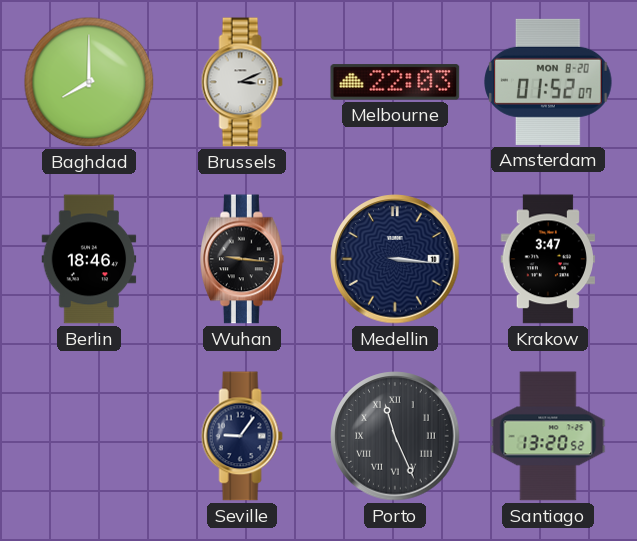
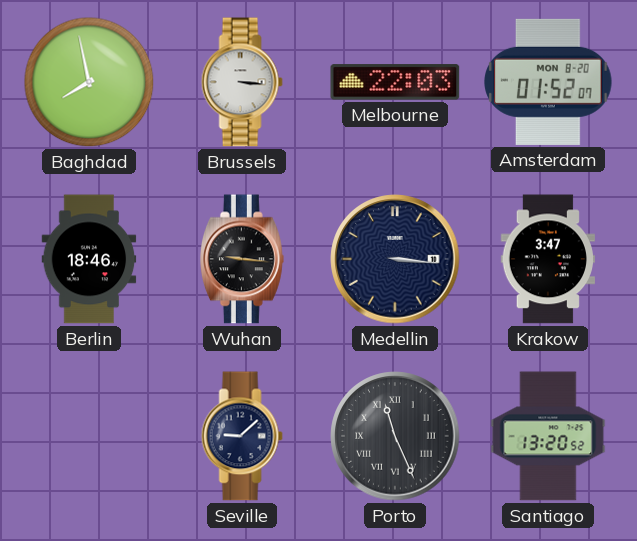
Baghdad: 8:00 -> 7:58 (89, 82)
Brussels: 3:11 -> 3:16 (242, 82)
Seville: 9:06 -> 9:08 (242, 436)
